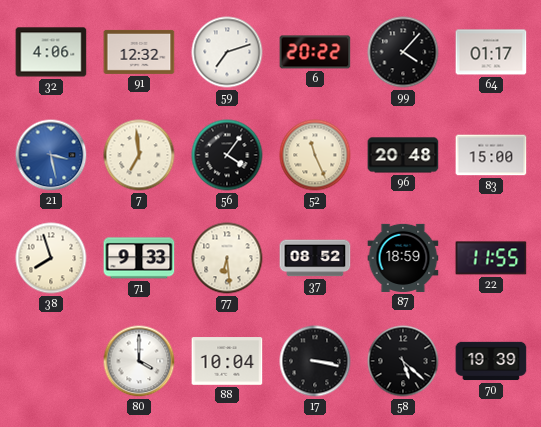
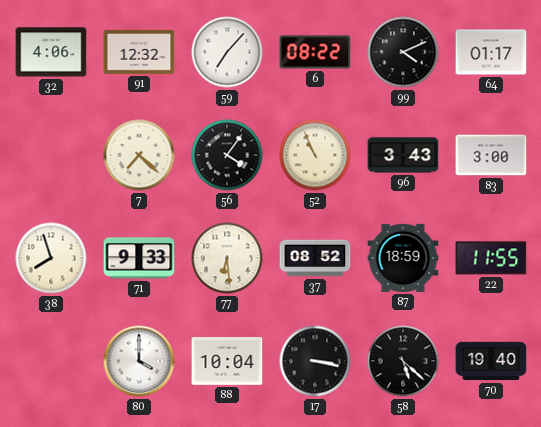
59: 7:12 -> 7:07 (227, 52)
6: 20:22 -> 08:22 (315, 52)
99: 4:07 -> 4:11 (403, 52)
21: 3:28 -> none (51, 155)
7: 6:59 -> 7:22 (139, 155)
52: 11:26 -> 10:56 (315, 155)
96: 20:48 -> 3:43 (403, 155)
83: 15:00 -> 3:00 (491, 155)
70: 19:39 -> 19:40 (491, 361)
